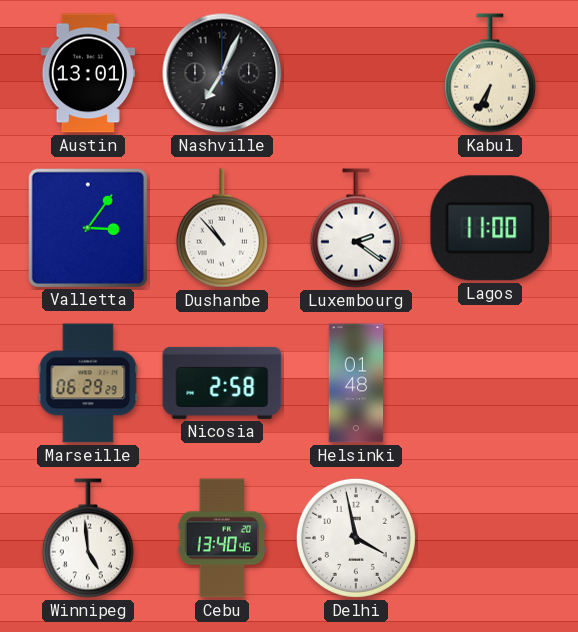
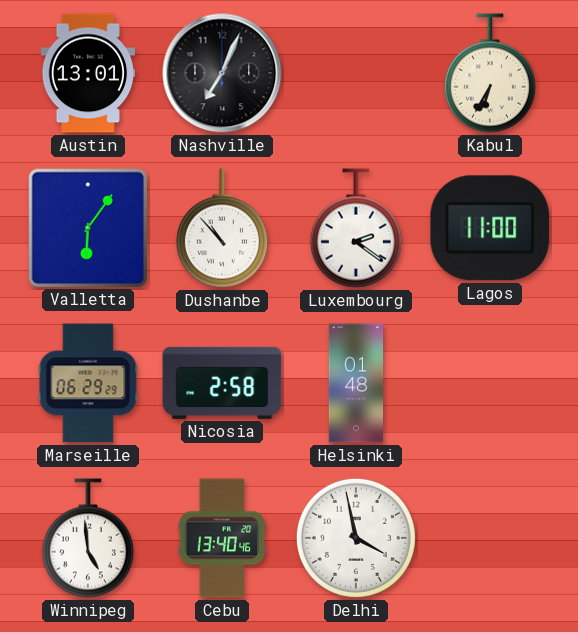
Valletta: 3:06 -> 6:06 (87, 227)
